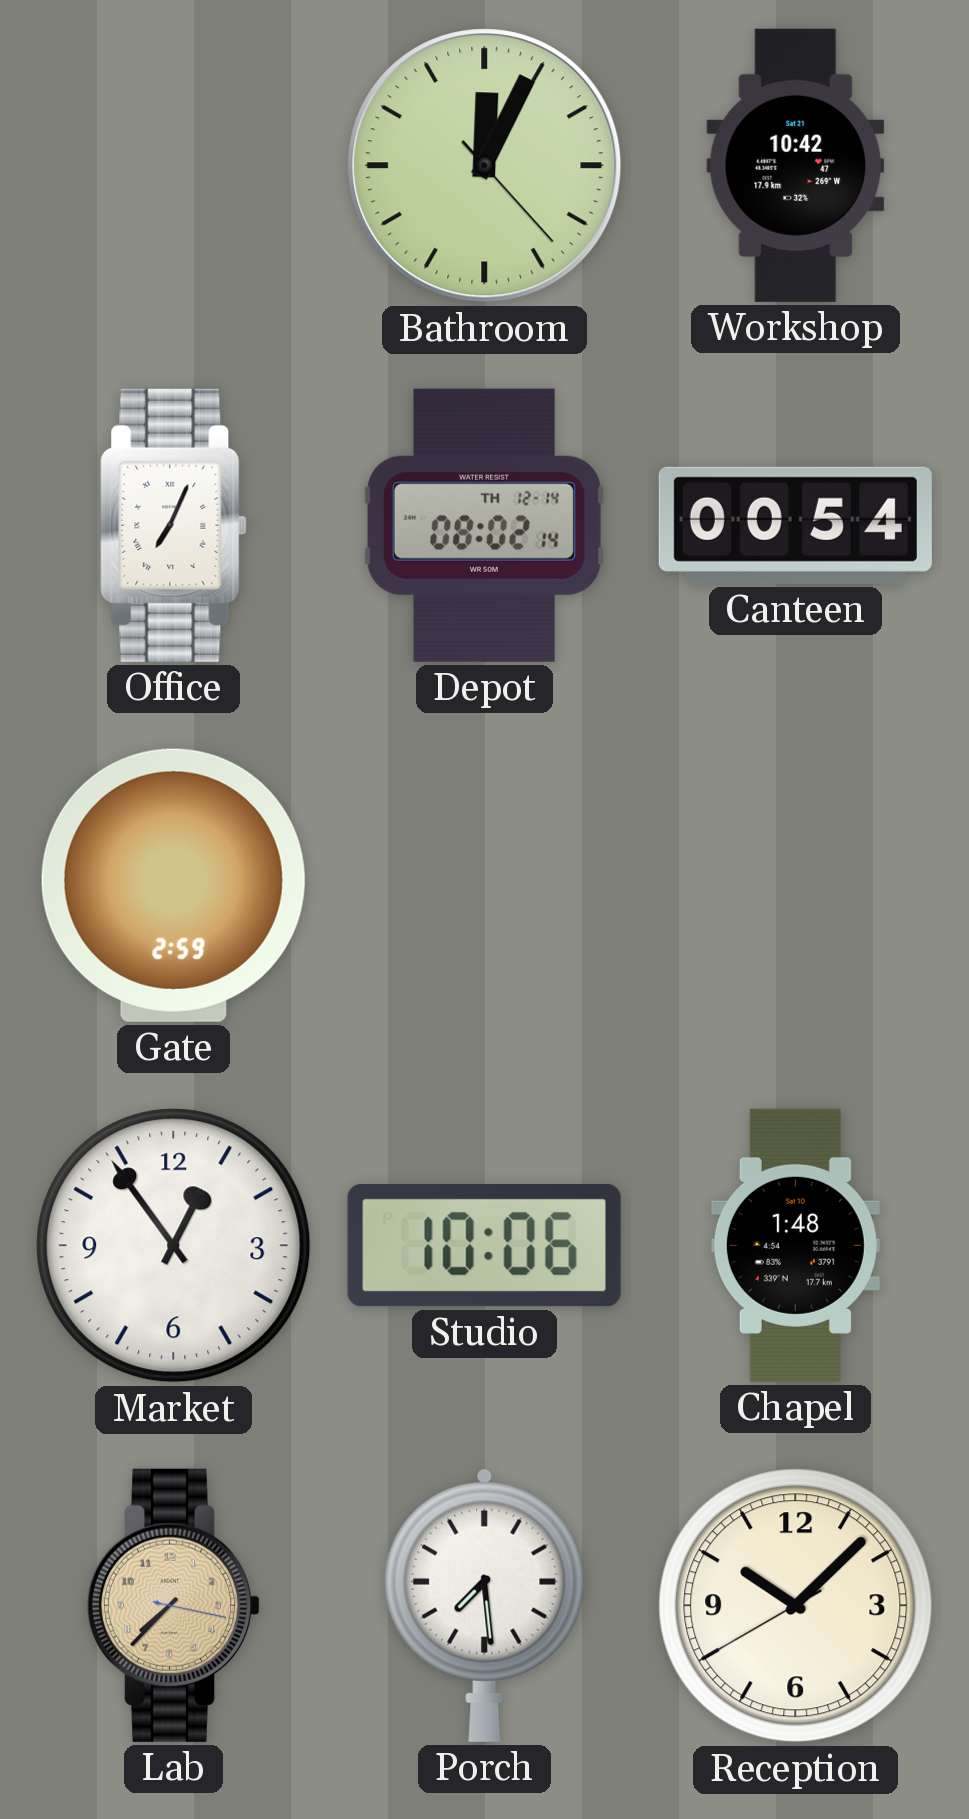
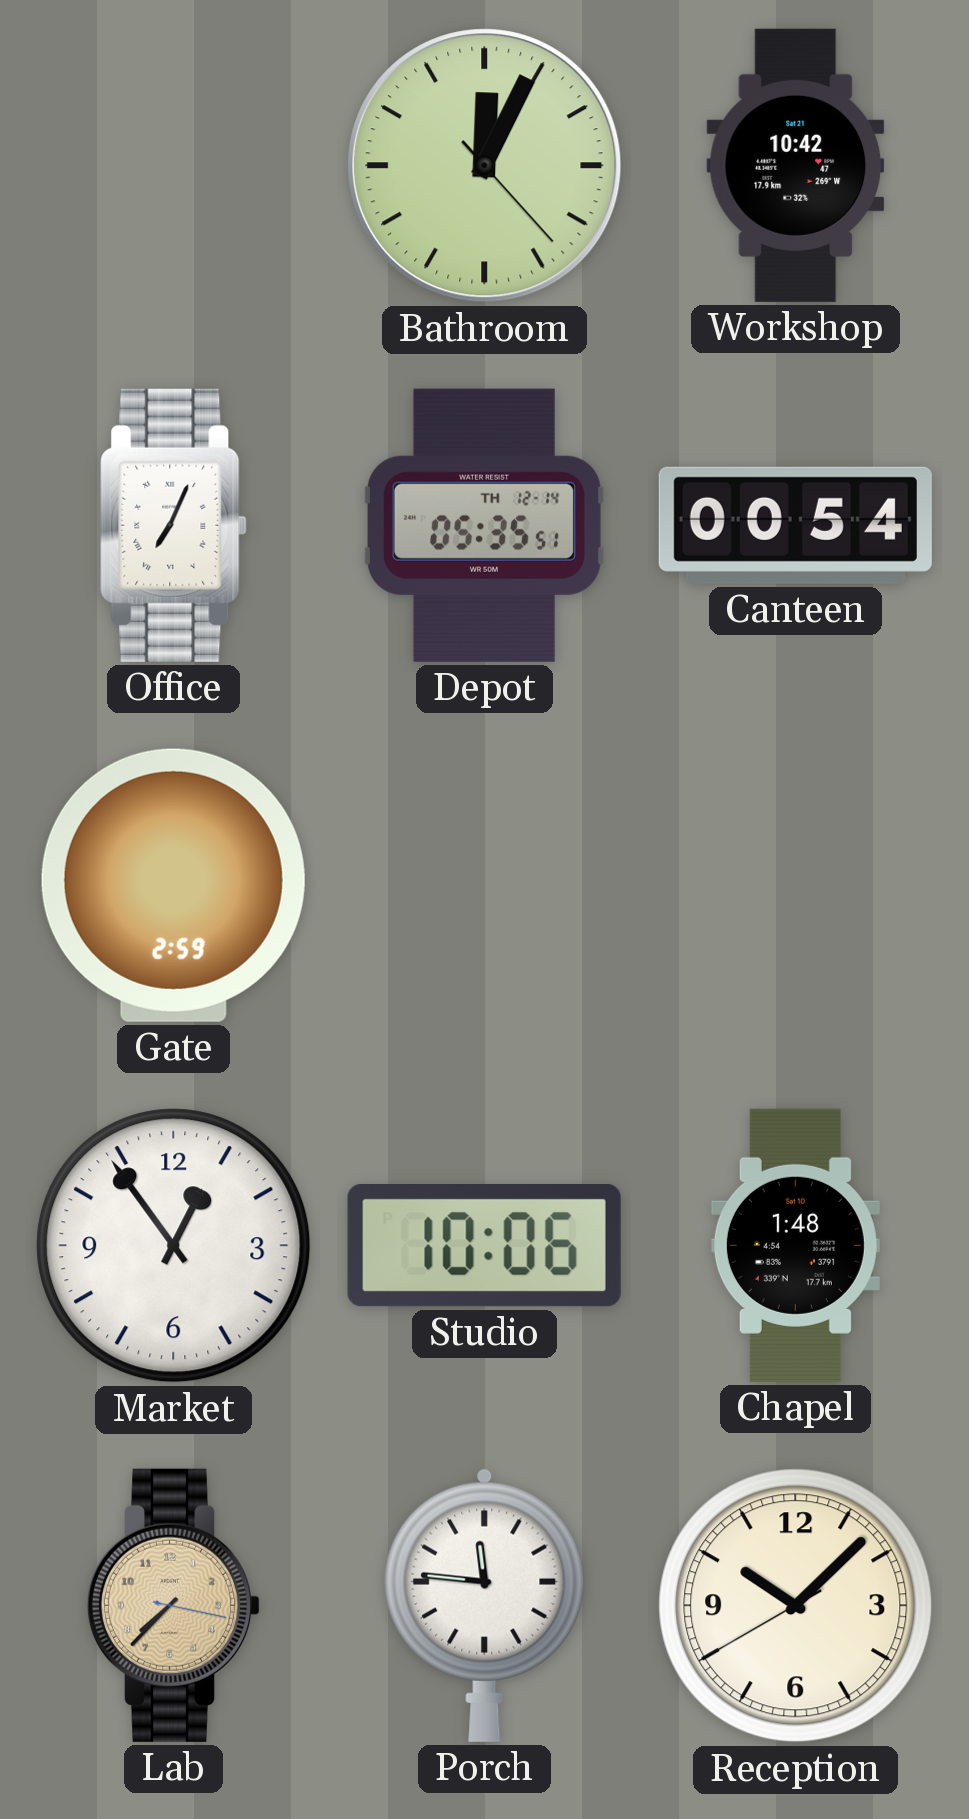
Depot: 08:02 -> 05:35 (484, 525)
Porch: 7:29 -> 11:46 (485, 1605)
